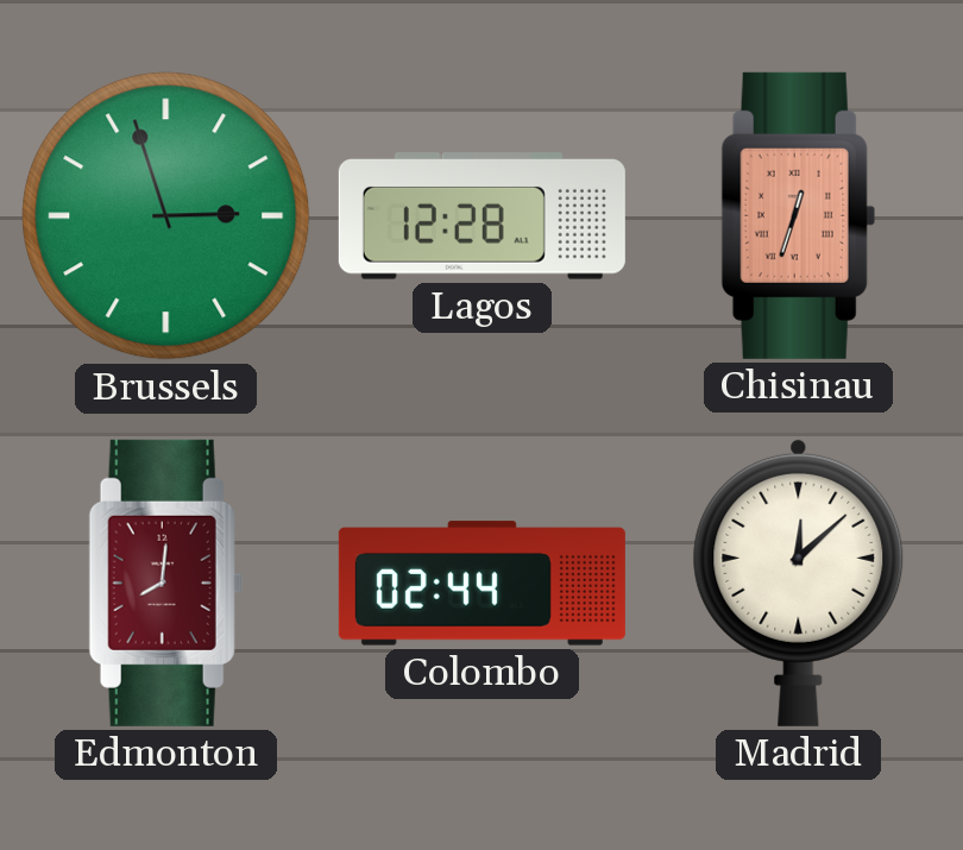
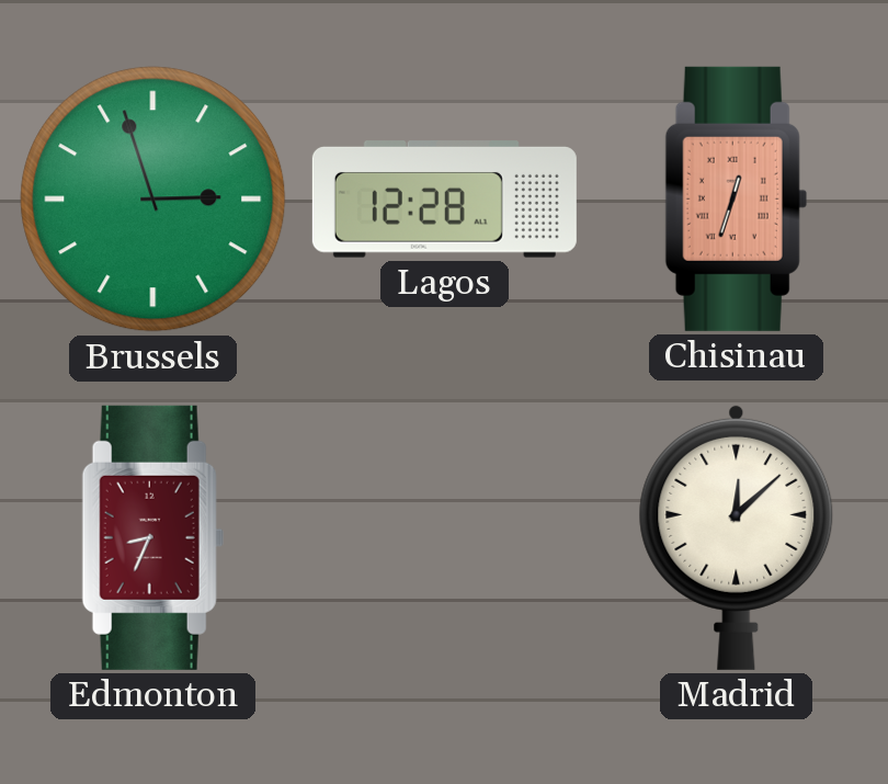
Edmonton: 8:01 -> 8:34 (152, 537)
Colombo: 02:44 -> none (481, 584)
